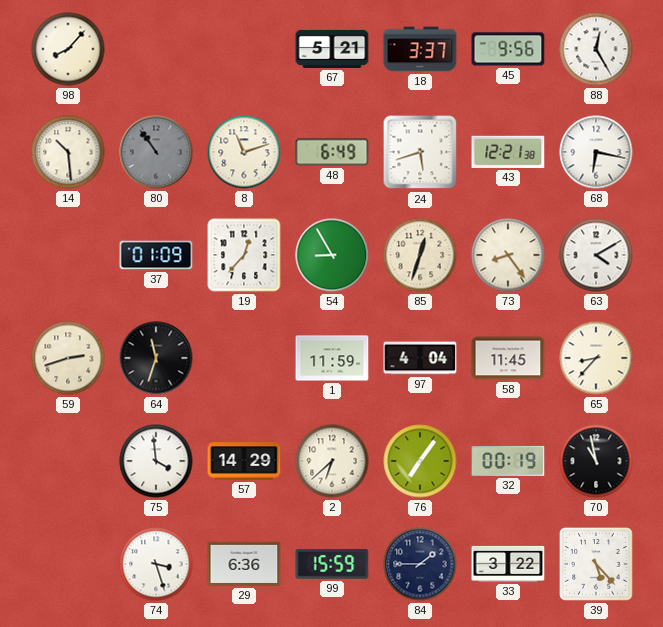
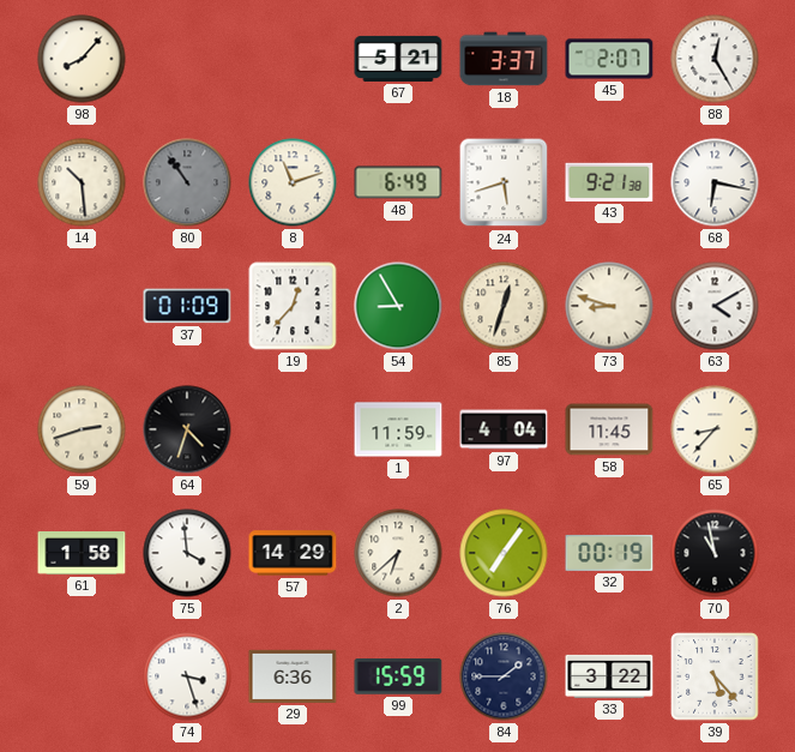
45: 9:56 -> 2:07 (609, 59)
43: 12:21 -> 9:21 (609, 182)
73: 8:24 -> 8:48 (609, 306)
64: 11:33 -> 4:33 (187, 429)
61: none -> 1:58 (82, 554)
